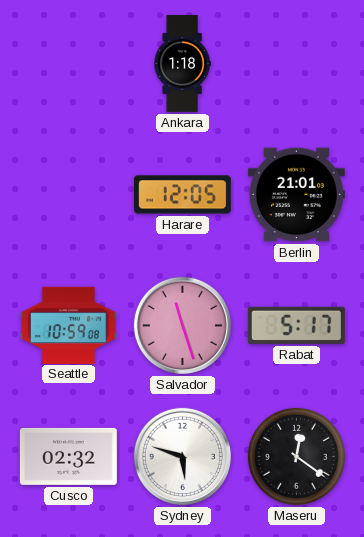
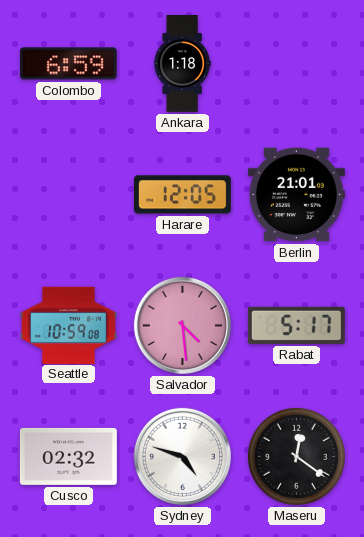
Colombo: none -> 6:59 (68, 64)
Salvador: 11:27 -> 4:29 (182, 325)
Sydney: 5:48 -> 4:48 (182, 456)
